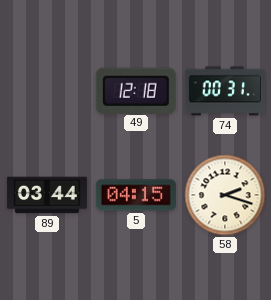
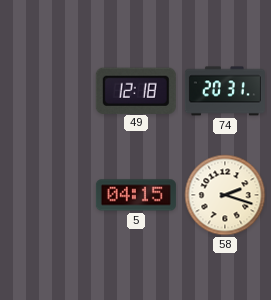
74: 00:31 -> 20:31 (225, 91)
89: 03:44 -> none (47, 195)
